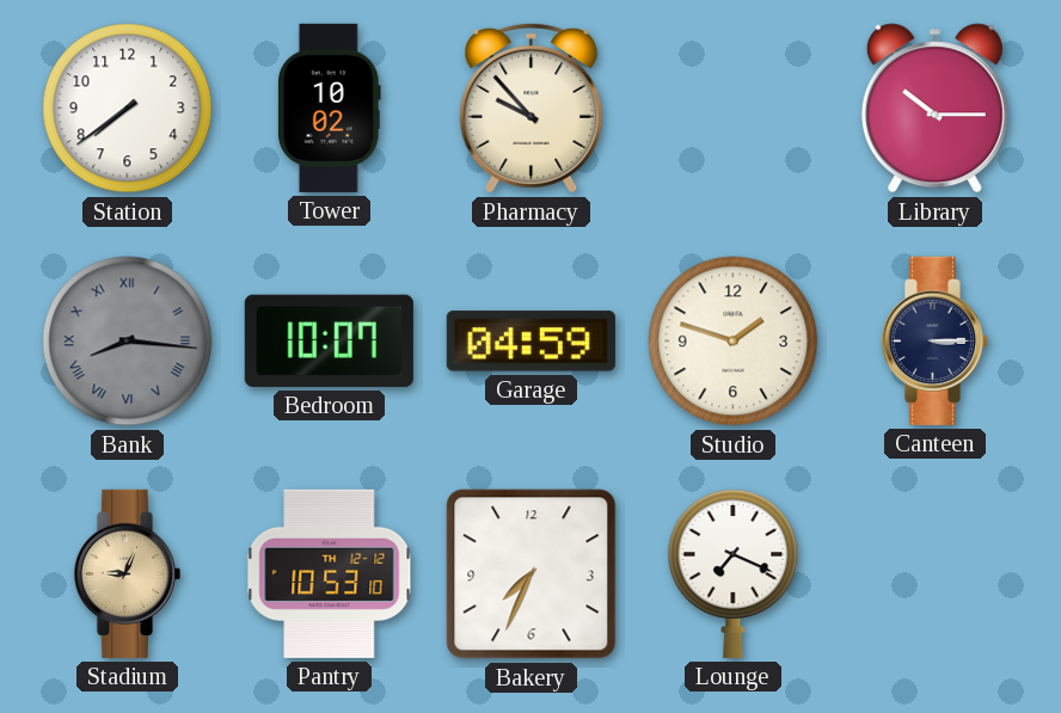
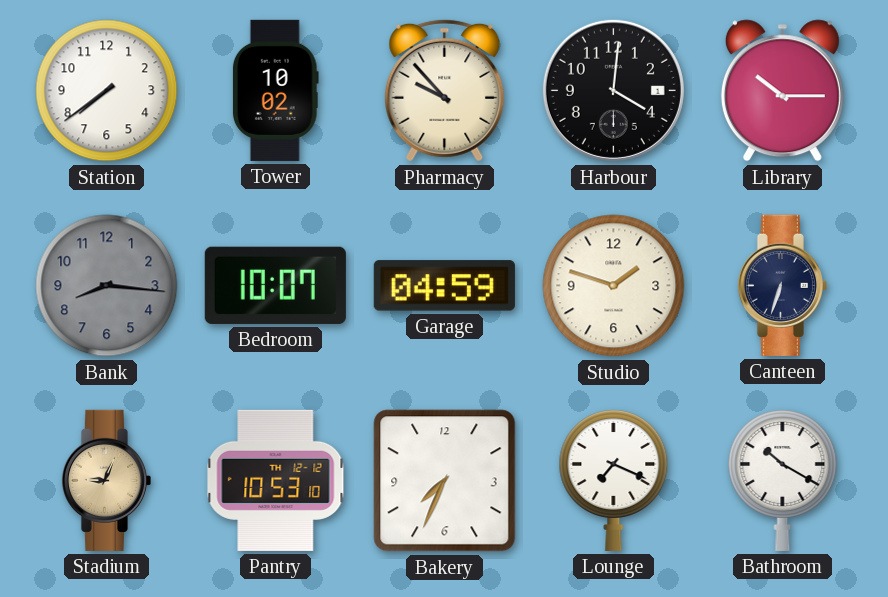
Harbour: none -> 4:01 (613, 90)
Bank numerals: Roman -> Arabic (107, 286)
Canteen: 3:15 -> 6:33 (782, 285)
Bathroom: none -> 10:20 (783, 481)
